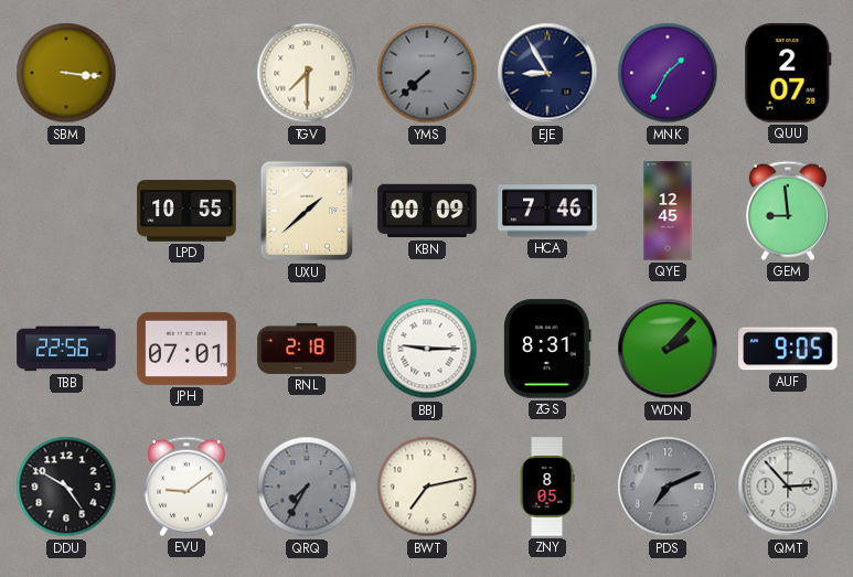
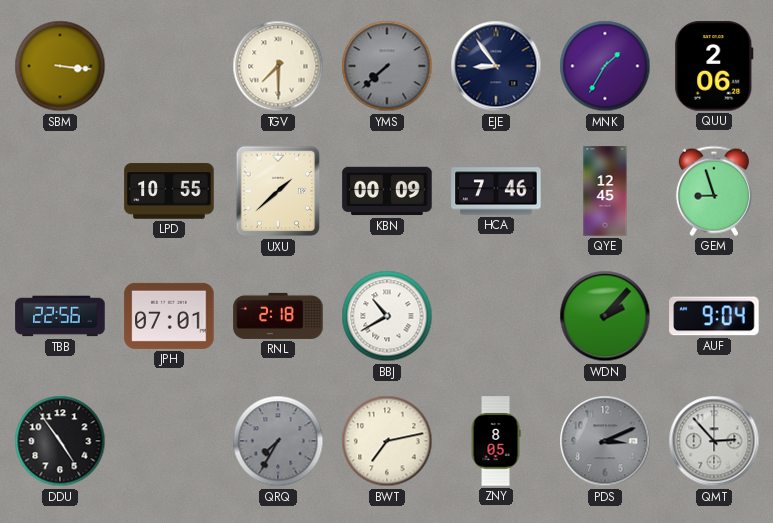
EJE: 8:55 -> 8:54 (496, 66)
QUU: 2:07 -> 2:06 (714, 66)
GEM: 8:59 -> 8:57 (714, 191)
BBJ: 9:15 -> 10:40 (387, 316)
ZGS: 8:31 -> none (548, 349)
AUF: 9:05 -> 9:04 (714, 316)
DDU: 4:50 -> 4:54 (60, 441)
EVU: 9:09 -> none (186, 487)
PDS: 7:11 -> 3:11 (605, 441)
